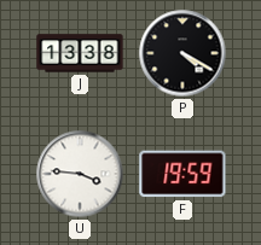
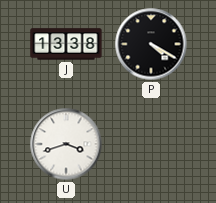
U: 3:46 -> 3:42 (66, 144)
F: 19:59 -> none (182, 174)
